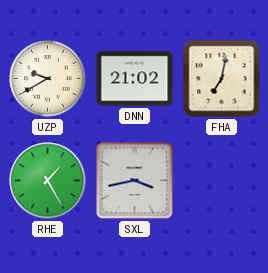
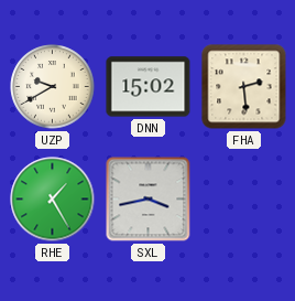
DNN: 21:02 -> 15:02 (149, 87)
FHA: 7:02 -> 2:29 (244, 87)
